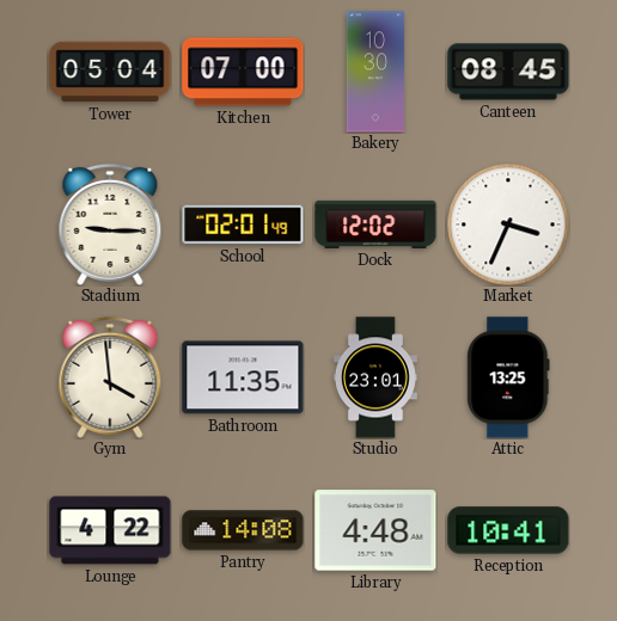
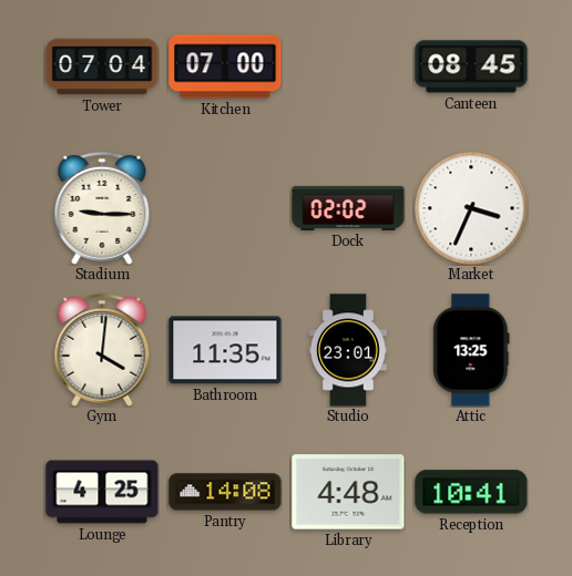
Tower: 05:04 -> 07:04 (102, 66)
Bakery: 10:30 -> none (375, 72)
School: 02:01 -> none (243, 225)
Dock: 12:02 -> 02:02 (348, 208)
Gym: 3:59 -> 4:01 (102, 350)
Lounge: 4:22 -> 4:25 (102, 492)
